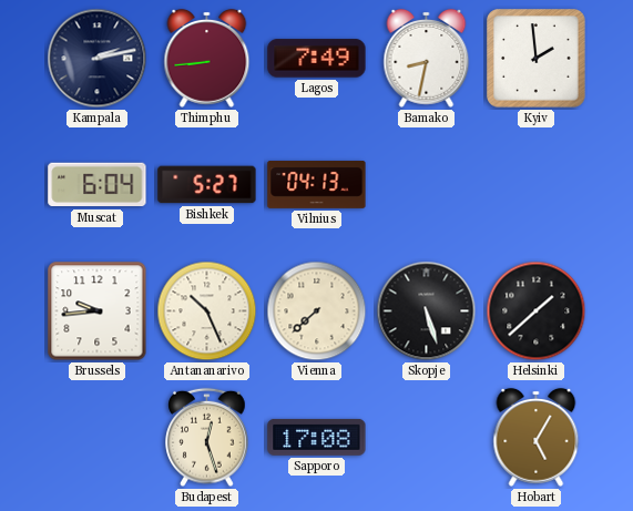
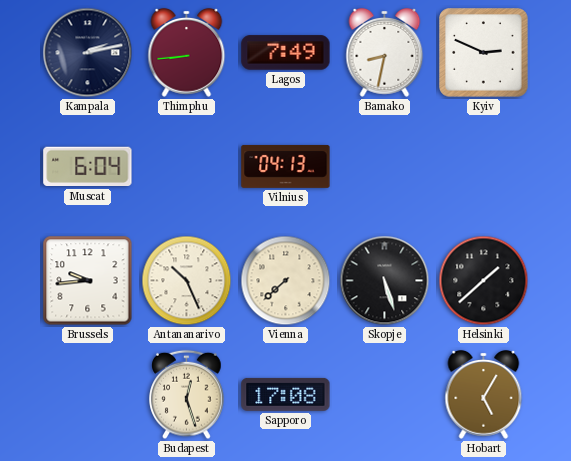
Kyiv: 1:59 -> 2:49 (484, 53)
Bishkek: 5:27 -> none (207, 185)
